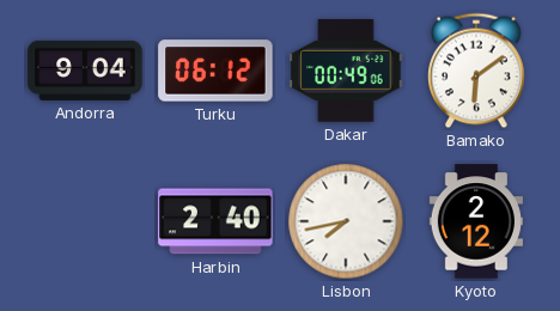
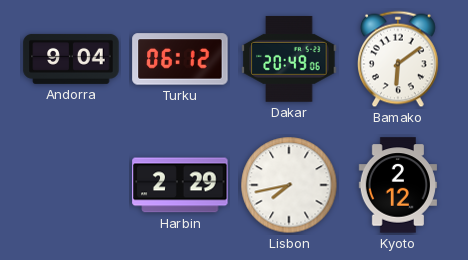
Dakar: 00:49 -> 20:49 (289, 59)
Harbin: 2:40 -> 2:29 (180, 185)
